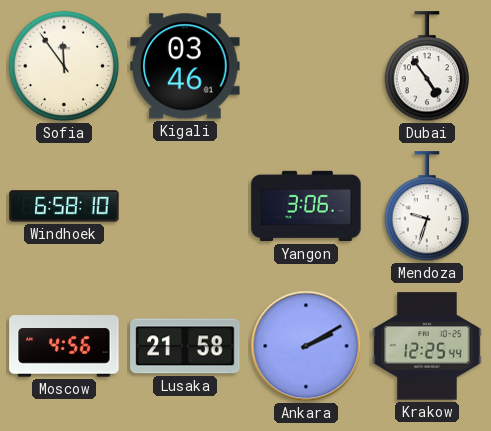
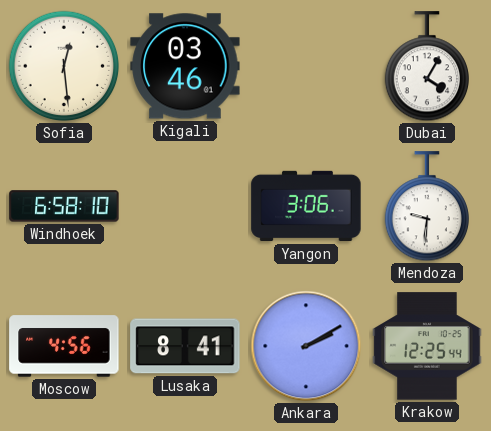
Sofia: 11:54 -> 12:29 (64, 66)
Dubai: 4:54 -> 4:05 (426, 67)
Mendoza: 9:33 -> 9:31 (426, 207)
Lusaka: 21:58 -> 8:41 (185, 346)
